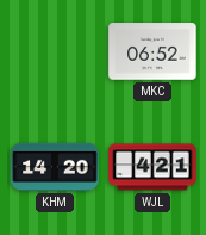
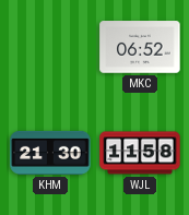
KHM: 14:20 -> 21:30 (50, 153)
WJL: 4:21 -> 11:58 (140, 153)
